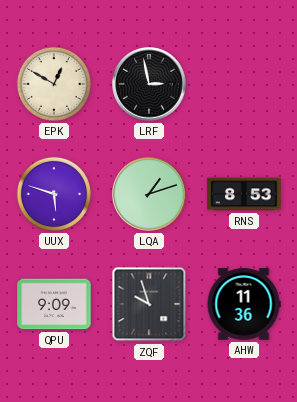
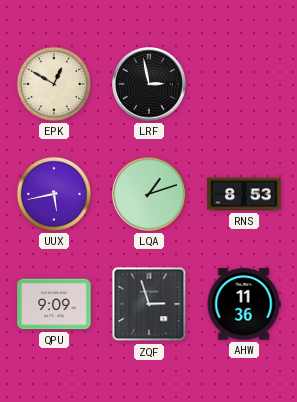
UUX: 5:48 -> 5:43 (54, 194)
ZQF: 9:57 -> 2:57 (149, 304)
